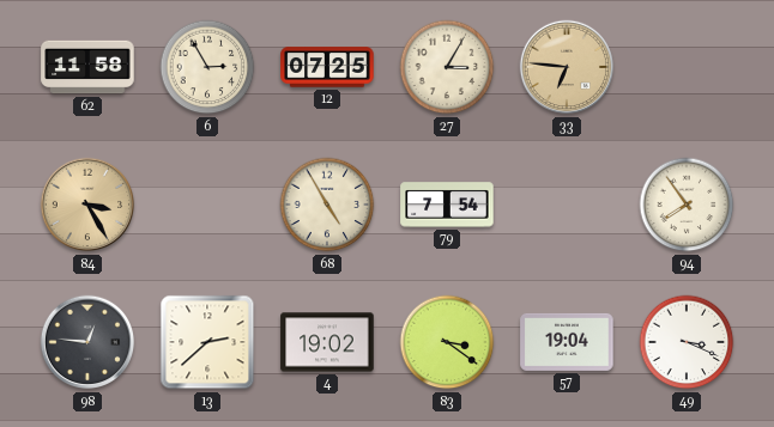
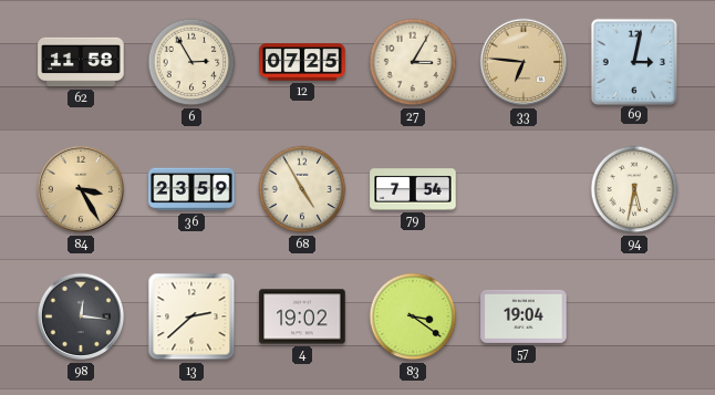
69: none -> 3:02 (633, 61)
36: none -> 23:59 (191, 189)
94: 7:54 -> 5:32 (634, 189)
98: 12:46 -> 12:16 (81, 316)
49: 3:19 -> none (687, 342)
